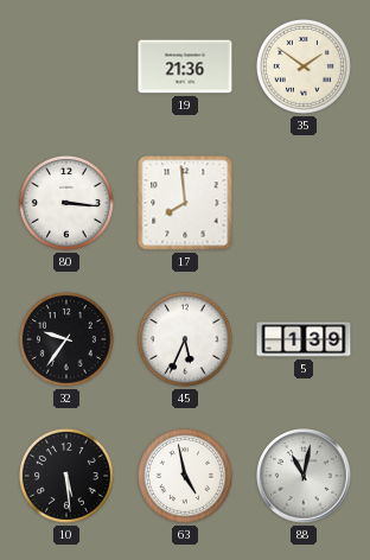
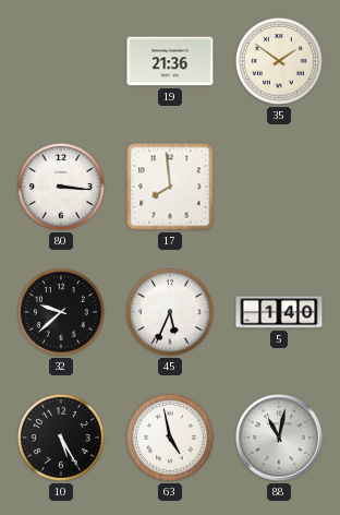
32: 9:36 -> 9:38 (61, 312)
5: 1:39 -> 1:40 (279, 312)
10: 5:29 -> 5:25 (61, 438)
